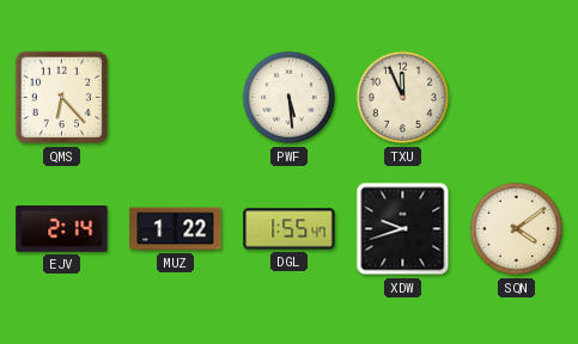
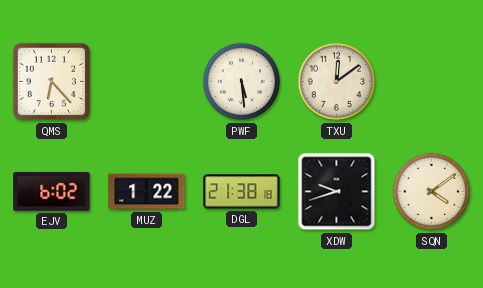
TXU: 11:56 -> 12:09 (337, 82)
EJV: 2:14 -> 6:02 (52, 192)
DGL: 1:55 -> 21:38 (242, 192)
